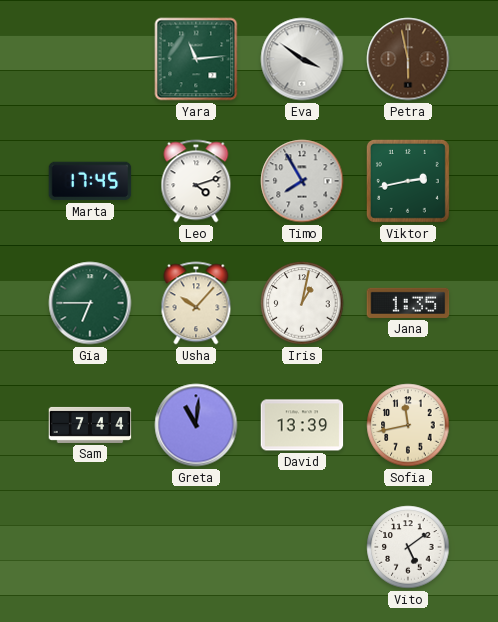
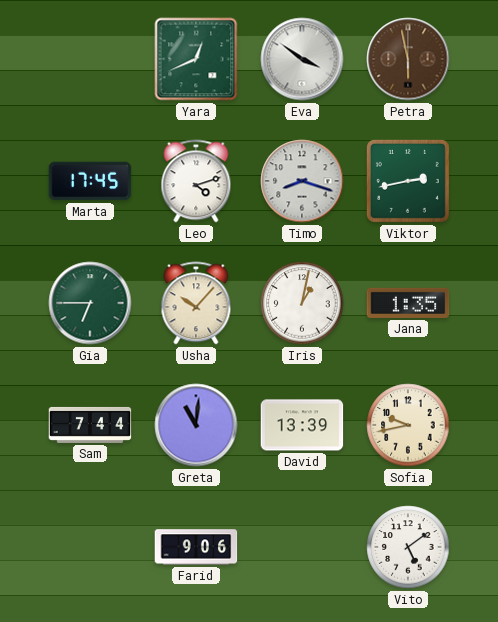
Yara: 11:14 -> 12:41 (196, 59)
Timo: 7:55 -> 8:18 (302, 181)
Sofia: 11:43 -> 9:43 (408, 425)
Farid: none -> 9:06 (196, 547)
